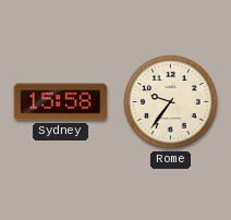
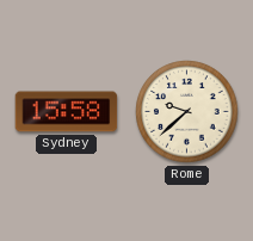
Rome: 9:36 -> 9:38 (187, 112)
